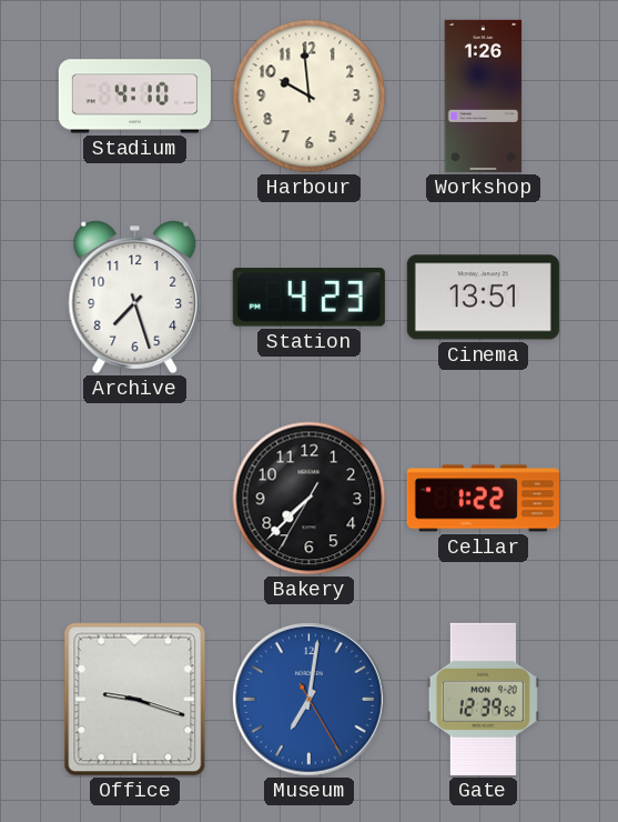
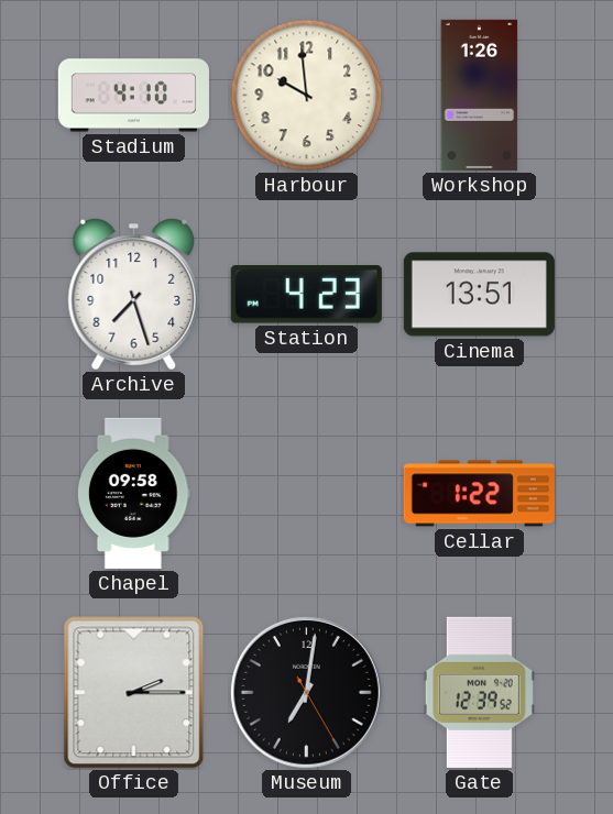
Chapel: none -> 09:58 (134, 493)
Bakery: 7:37 -> none (310, 499)
Office: 9:18 -> 2:15 (134, 693)
Museum dial: blue -> black (306, 692)
